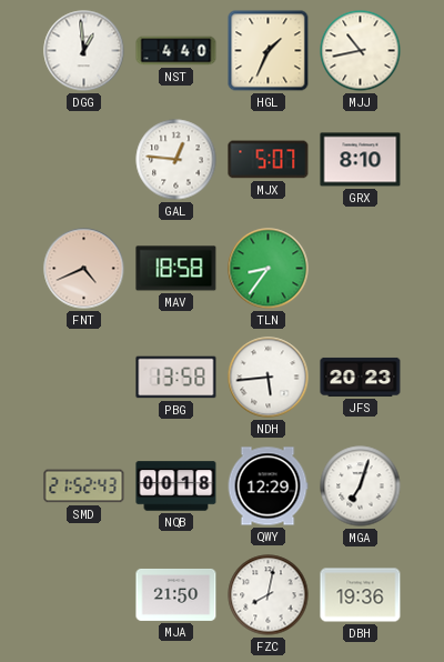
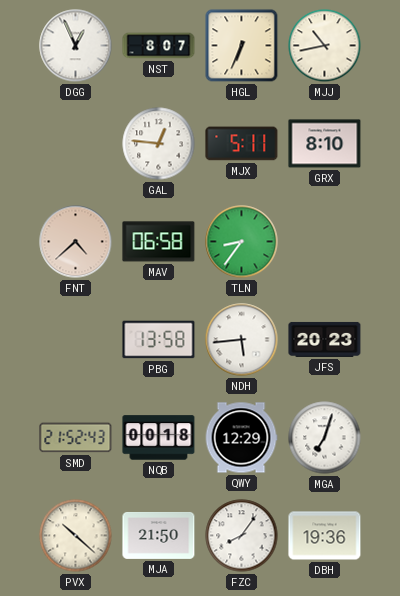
DGG: 12:59 -> 12:56 (76, 46)
NST: 4:40 -> 8:07 (159, 46)
HGL: 1:34 -> 6:34 (242, 46)
MJX: 5:07 -> 5:11 (242, 144)
FNT: 4:41 -> 4:38 (76, 242)
MAV: 18:58 -> 06:58 (159, 242)
PVX: none -> 10:22 (76, 536)
FZC: 8:02 -> 8:06 (242, 536)
